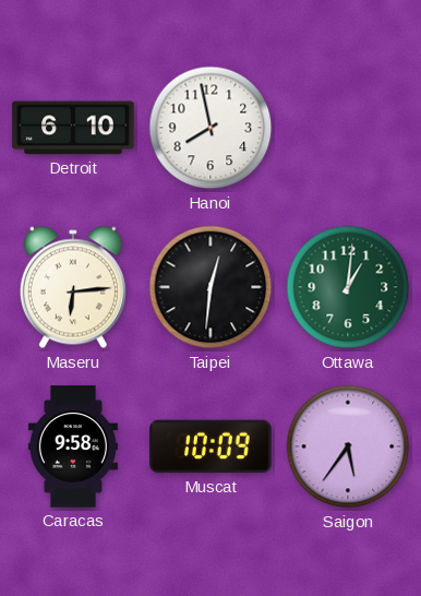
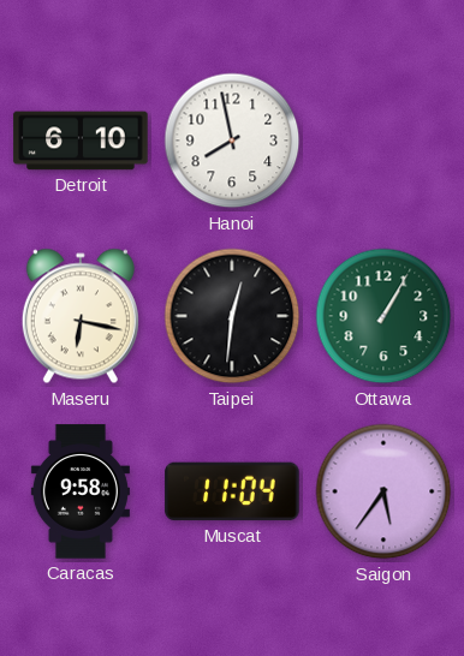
Maseru: 6:14 -> 6:17 (81, 316)
Ottawa: 1:01 -> 1:05 (383, 316)
Muscat: 10:09 -> 11:04 (232, 491)
